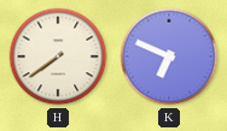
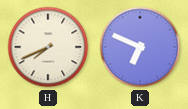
H: 7:39 -> 7:41 (48, 47)
